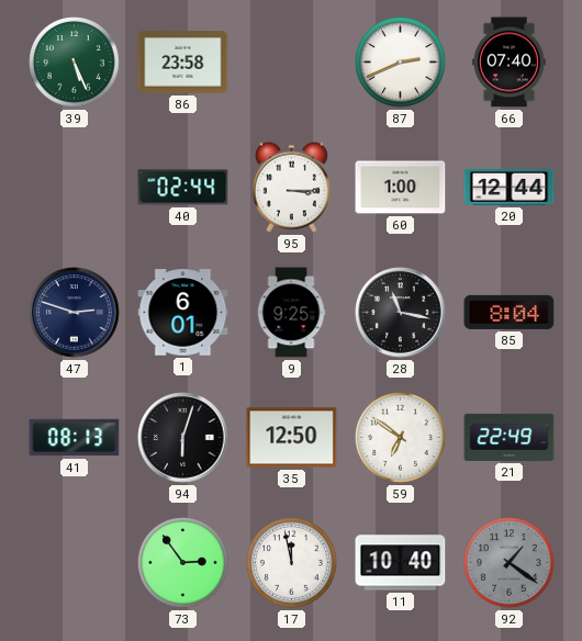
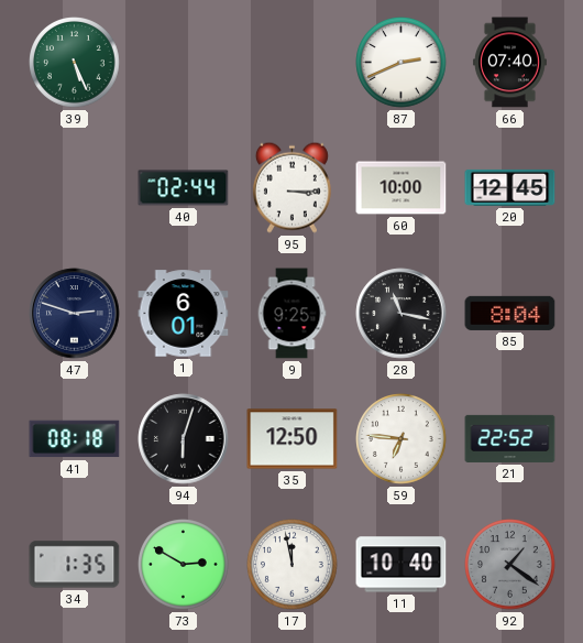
86: 23:58 -> none (183, 63)
60: 1:00 -> 10:00 (402, 188)
20: 12:44 -> 12:45 (510, 187)
41: 08:13 -> 08:18 (75, 439)
59: 6:51 -> 6:46 (402, 439)
21: 22:49 -> 22:52 (510, 438)
34: none -> 1:35 (75, 565)
73: 2:54 -> 2:50 (184, 565)
